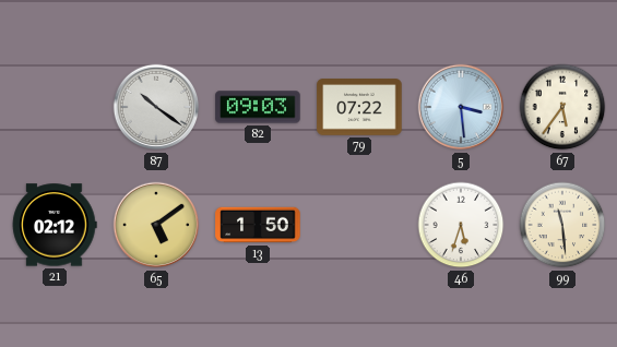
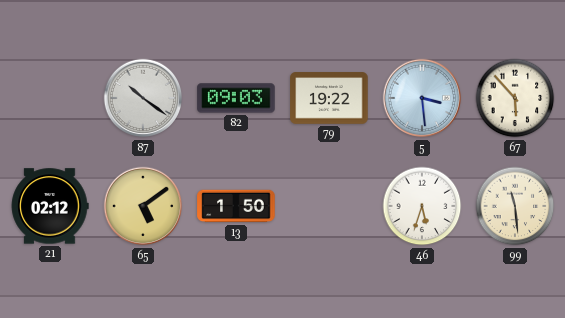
79: 07:22 -> 19:22 (329, 98)
67: 5:36 -> 5:53 (515, 98)
